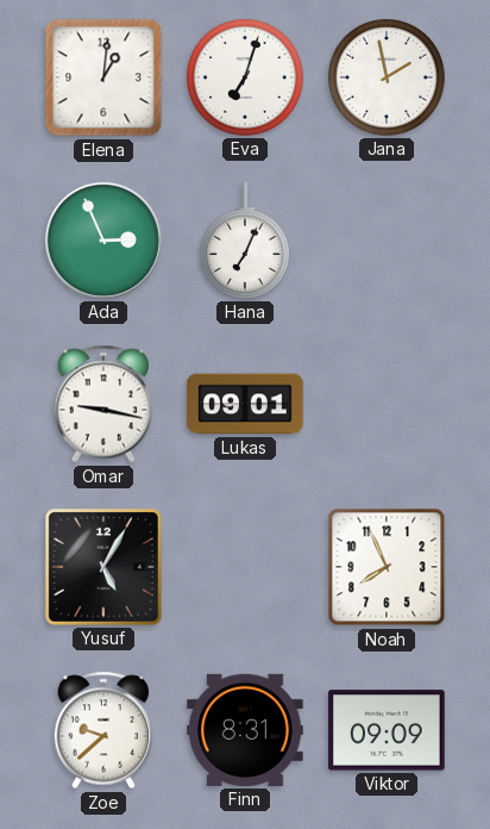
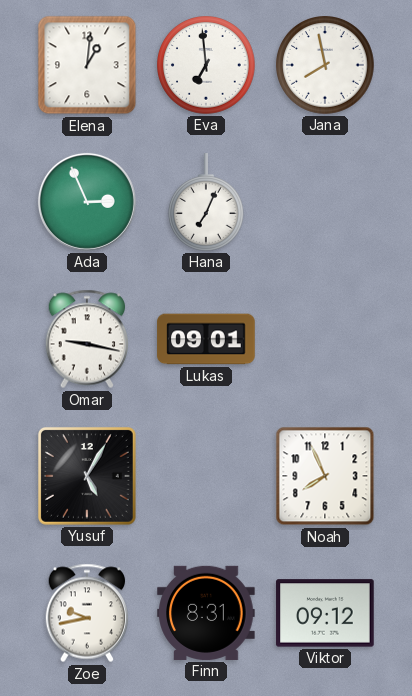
Eva: 7:03 -> 6:59 (207, 66)
Jana: 1:58 -> 7:58 (326, 66)
Zoe: 9:38 -> 9:43 (87, 613)
Viktor: 09:09 -> 09:12 (325, 613)
